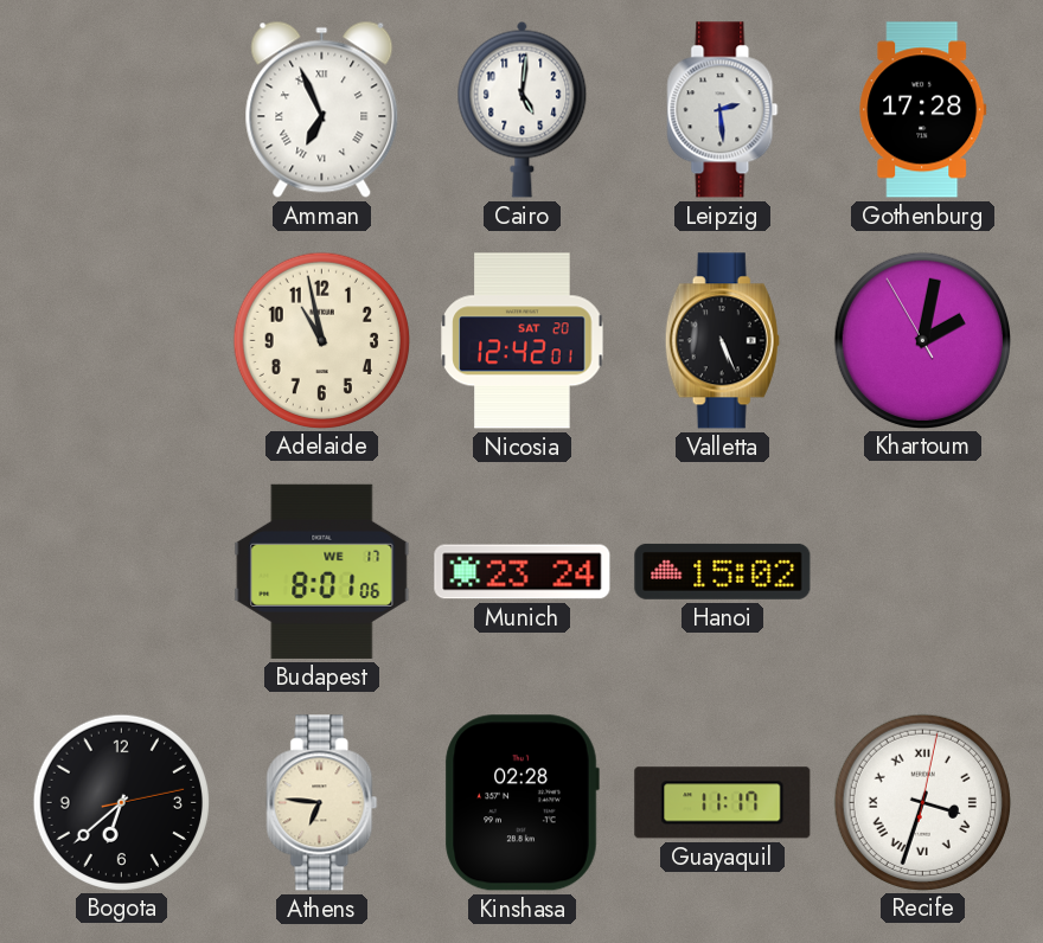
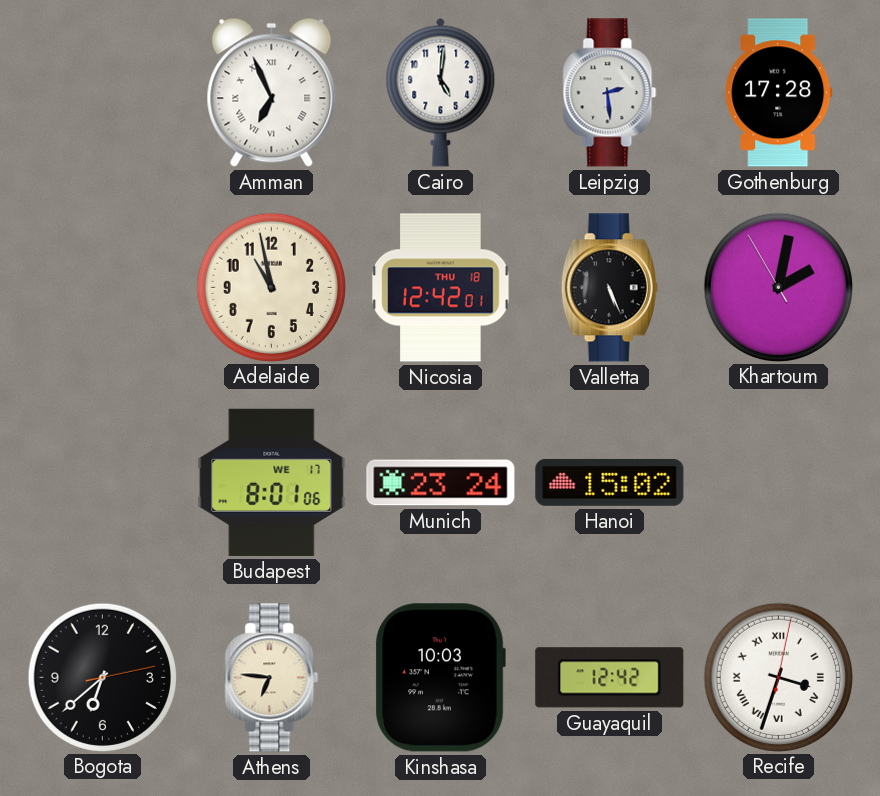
Nicosia date: SAT 20 -> THU 18 (441, 288)
Kinshasa: 02:28 -> 10:03 (440, 678)
Guayaquil: 11:17 -> 12:42 (610, 678)
